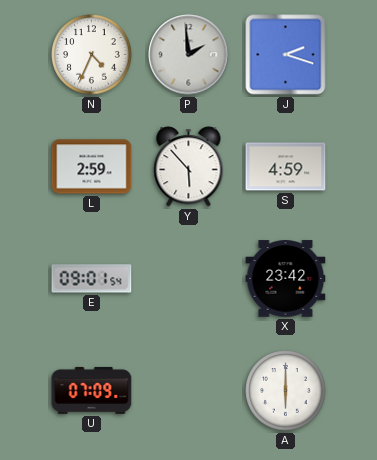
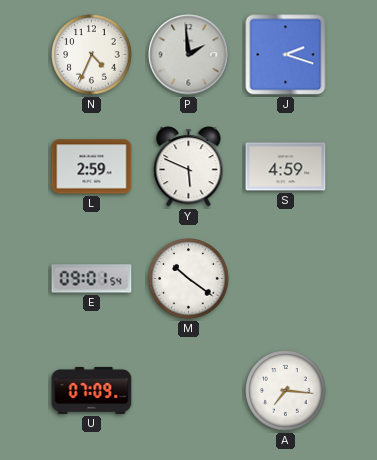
Y: 5:53 -> 5:49 (189, 167)
M: none -> 10:21 (189, 279)
X: 23:42 -> none (286, 279)
A: 6:00 -> 7:16 (286, 391)
